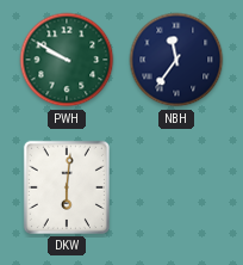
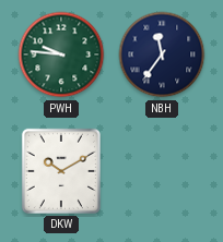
PWH: 9:50 -> 9:46 (61, 55)
DKW: 6:01 -> 10:10 (61, 171)
